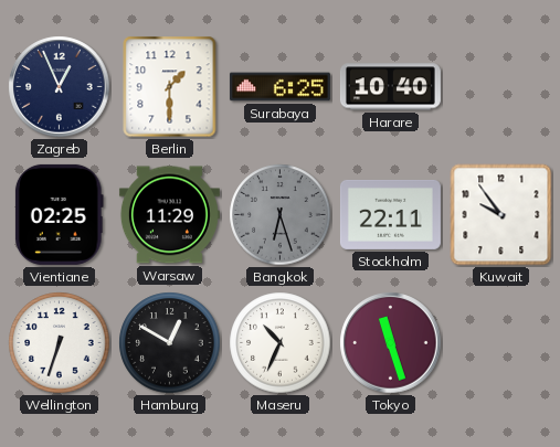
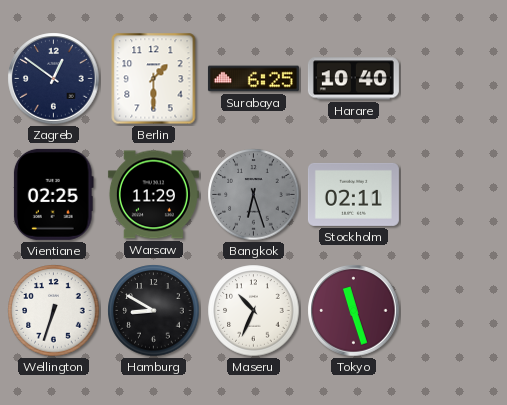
Zagreb: 12:56 -> 12:51 (54, 79)
Stockholm: 22:11 -> 02:11 (353, 194)
Kuwait: 9:54 -> none (501, 215)
Hamburg: 12:50 -> 8:50 (154, 311)
